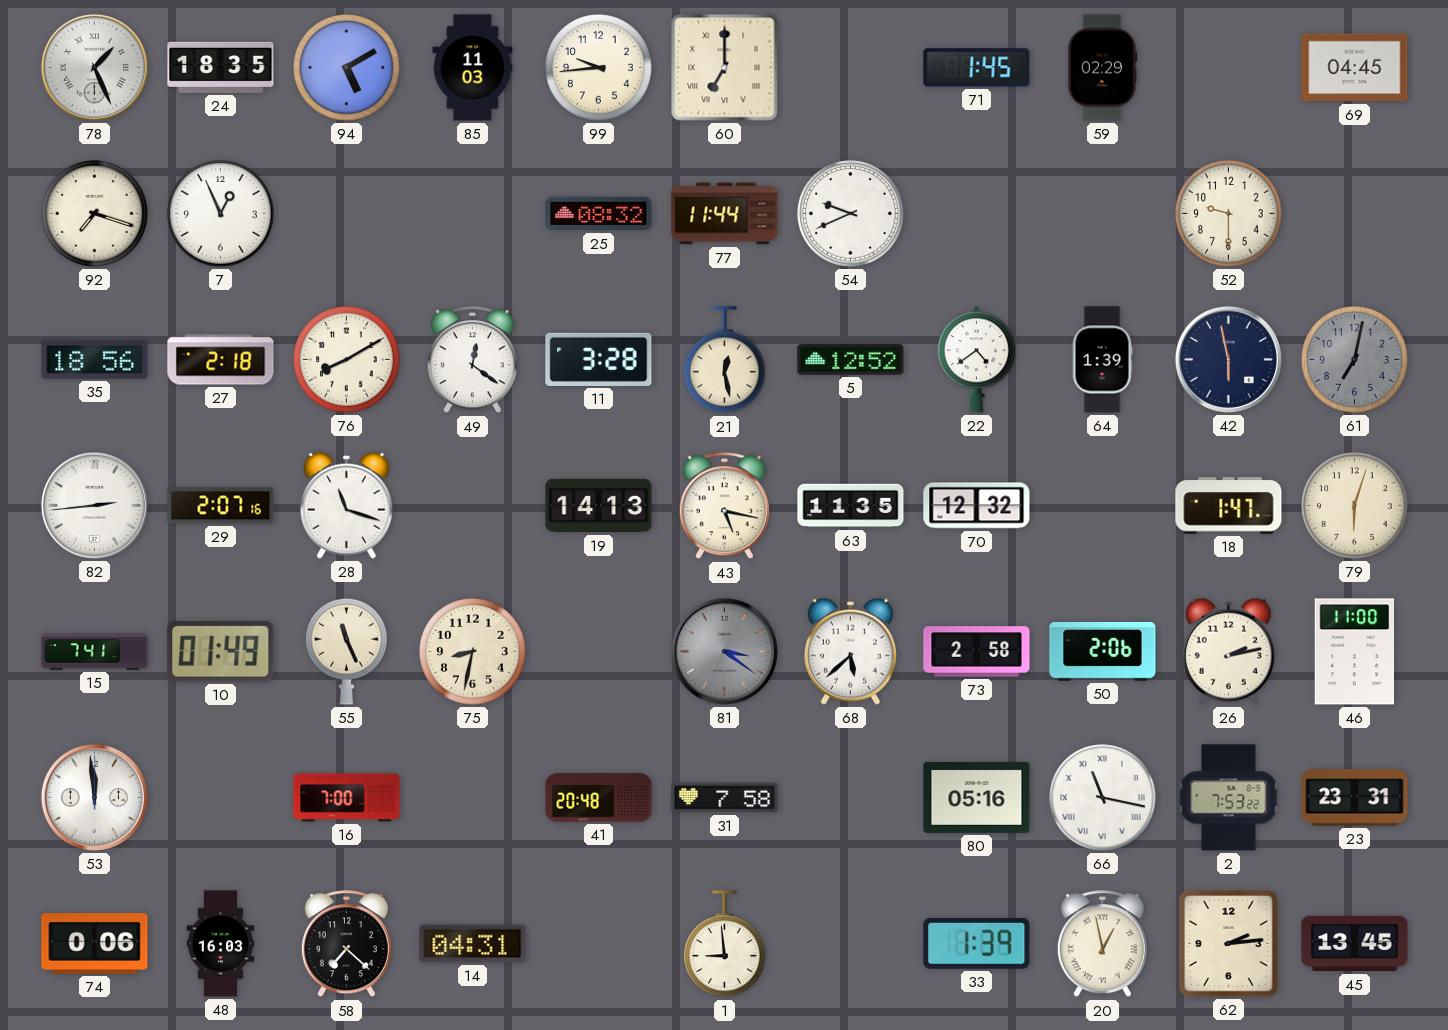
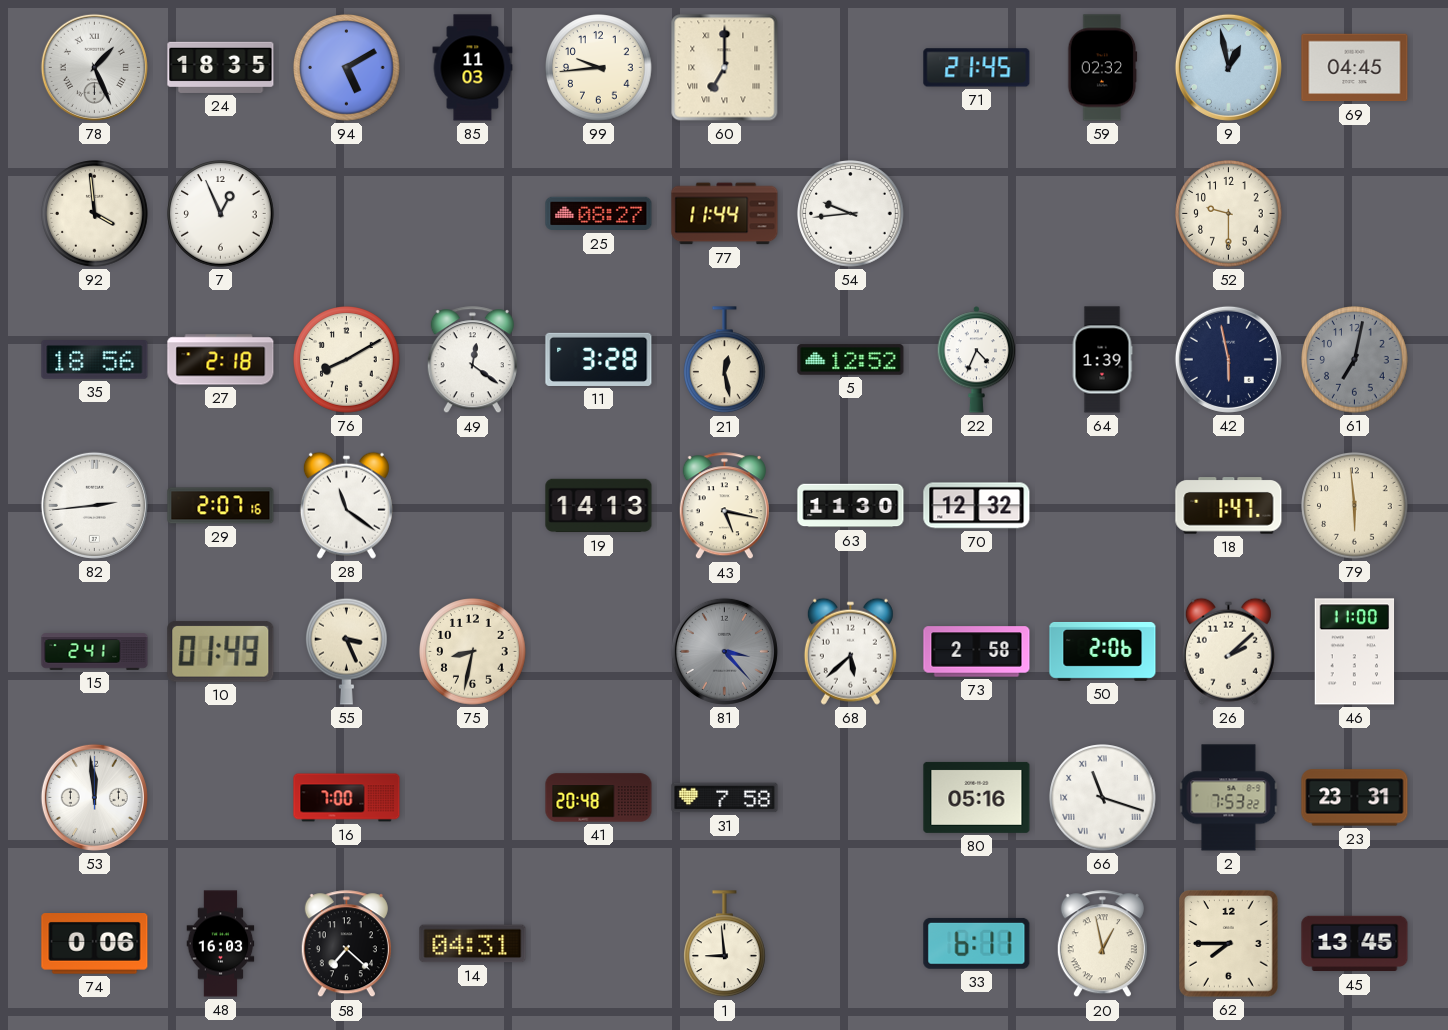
71: 1:45 -> 21:45 (977, 68)
59: 02:29 -> 02:32 (1102, 68)
9: none -> 12:58 (1228, 67)
92: 7:18 -> 3:59 (95, 214)
25: 08:32 -> 08:27 (599, 214)
54: 9:41 -> 9:44 (851, 214)
22: 4:39 -> 4:34 (977, 360)
28: 11:18 -> 11:21 (346, 505)
63: 11:35 -> 11:30 (851, 506)
79: 6:03 -> 5:59 (1355, 506)
15: 7:41 -> 2:41 (95, 652)
55: 11:26 -> 3:26 (347, 651)
81: 3:21 -> 3:23 (724, 651)
26: 2:13 -> 2:08 (1228, 651)
66: 11:17 -> 11:18 (1103, 798)
33: 1:39 -> 6:11 (977, 943)
62: 2:14 -> 7:45 (1229, 944)
